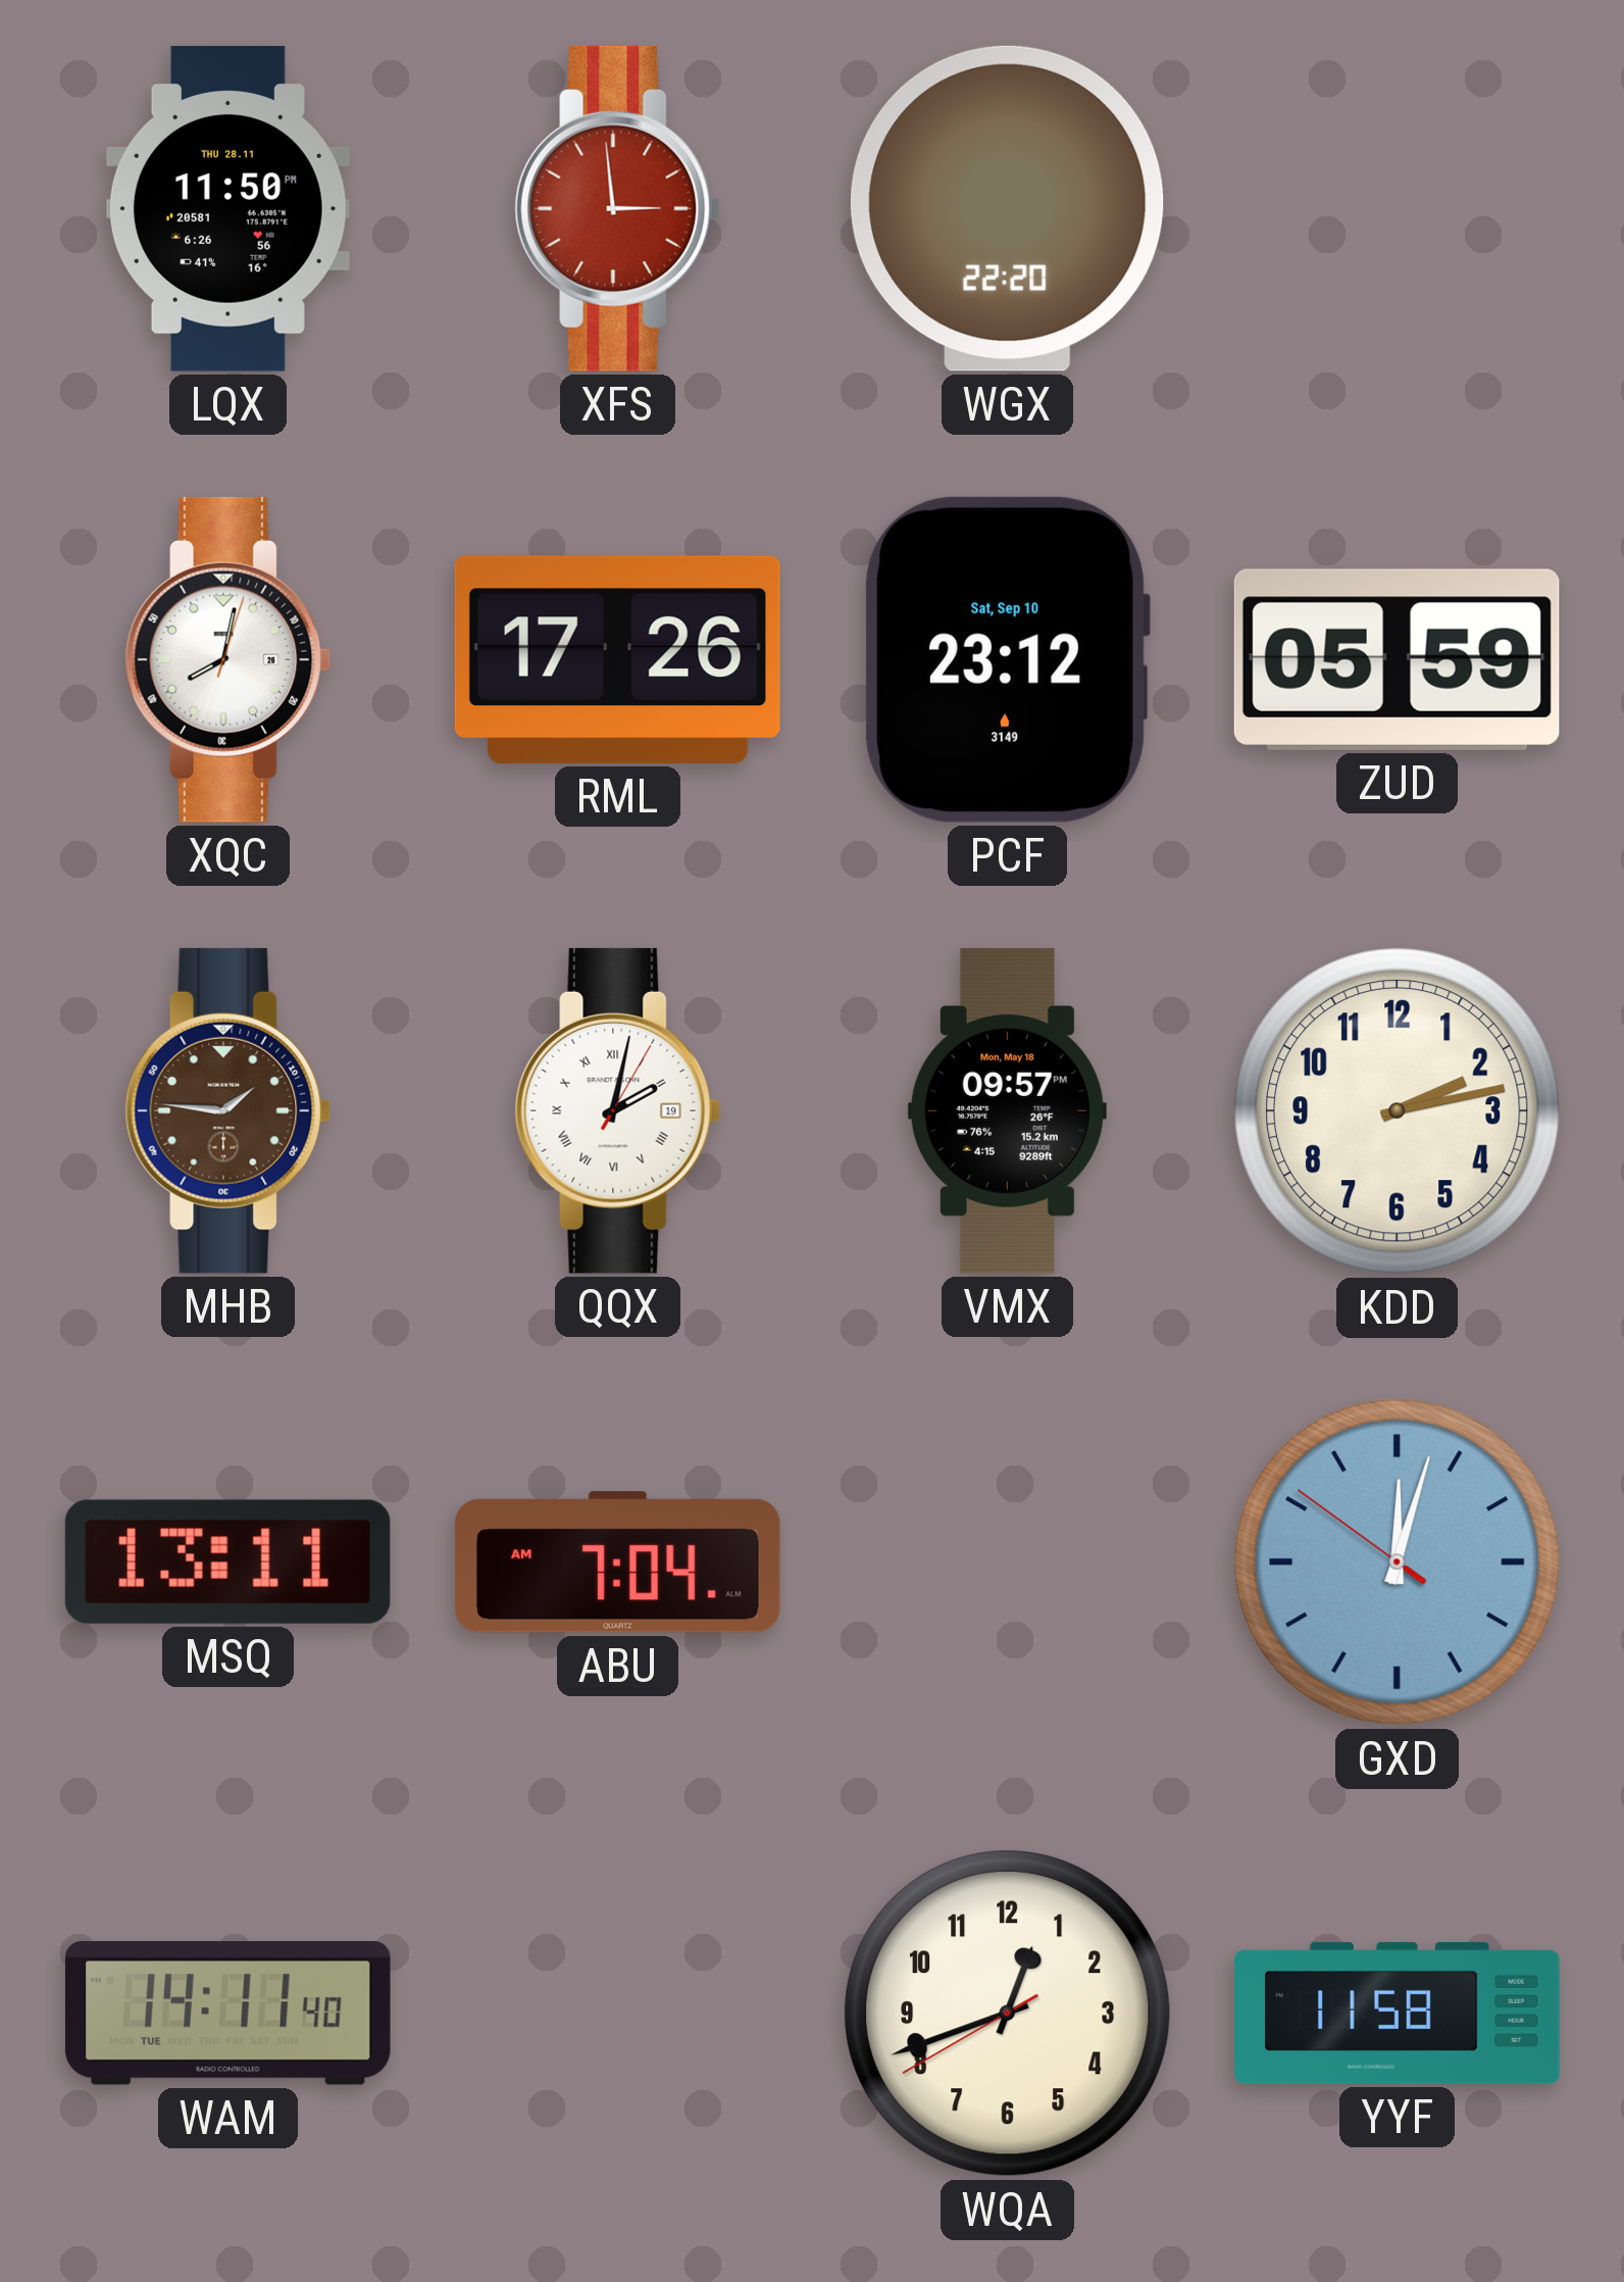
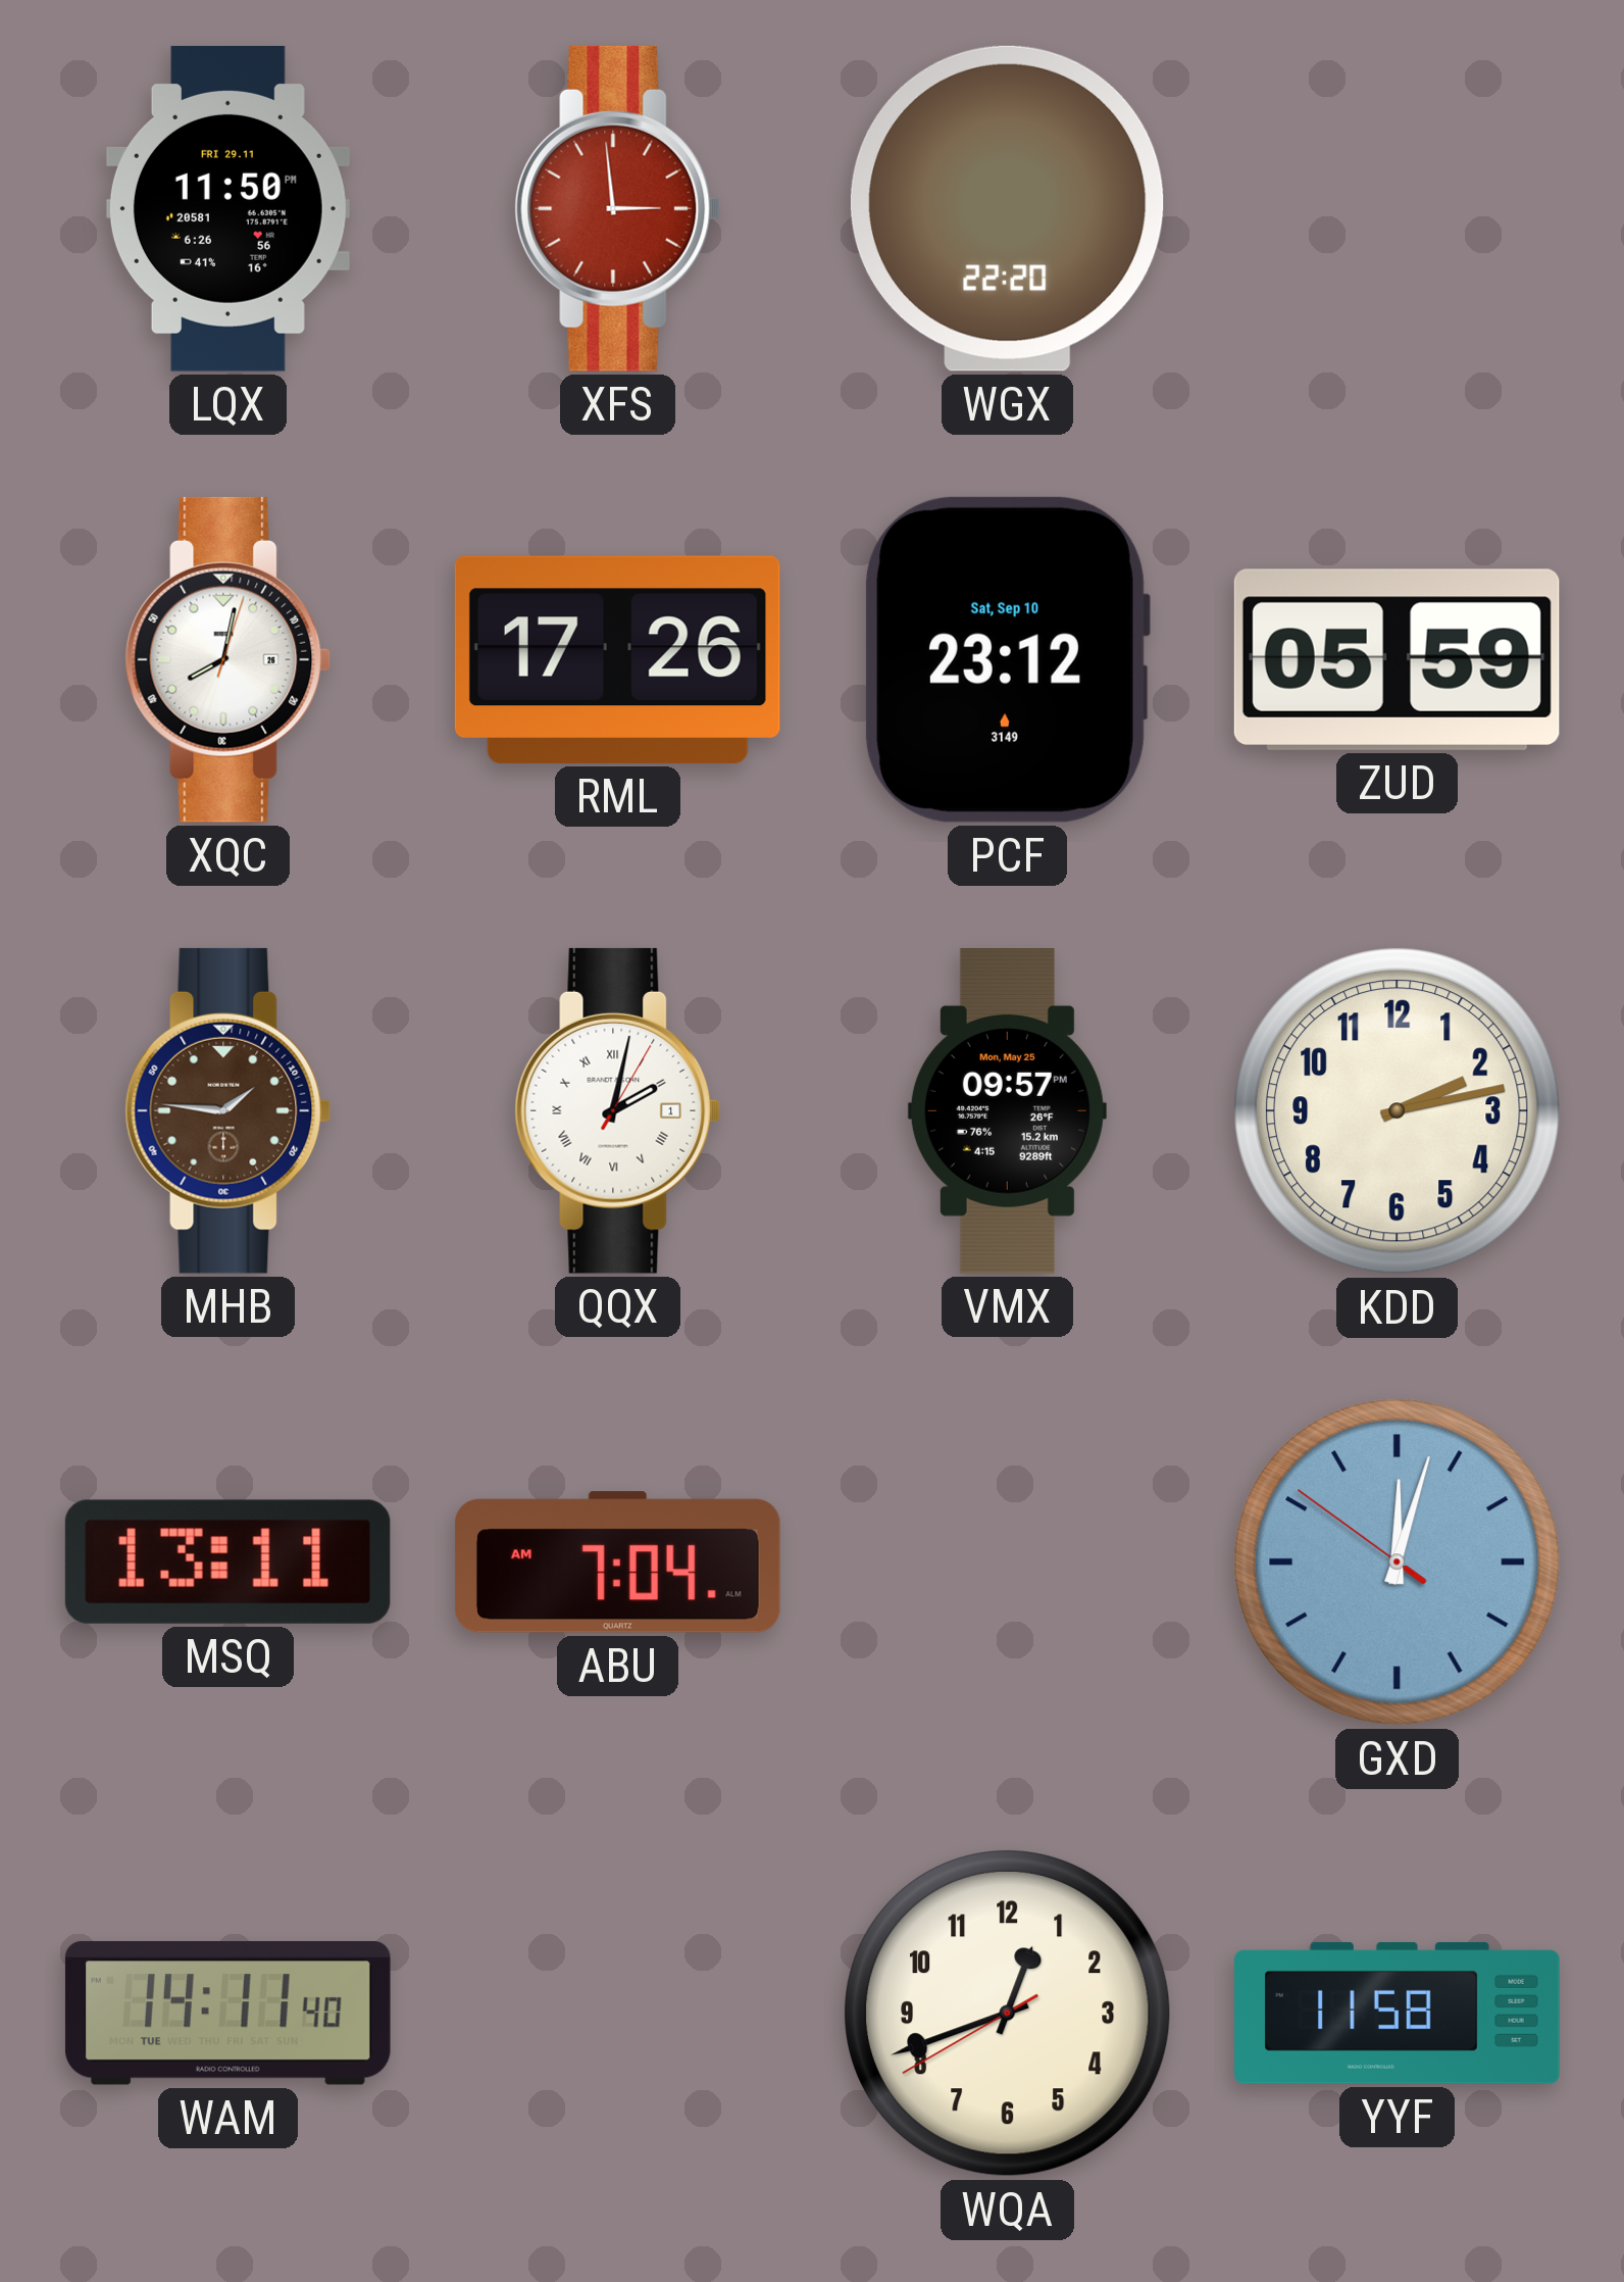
LQX date: THU 28.11 -> FRI 29.11 (227, 208)
QQX date: 19 -> 1 (618, 1110)
VMX date: Mon, May 18 -> Mon, May 25 (1007, 1111)
